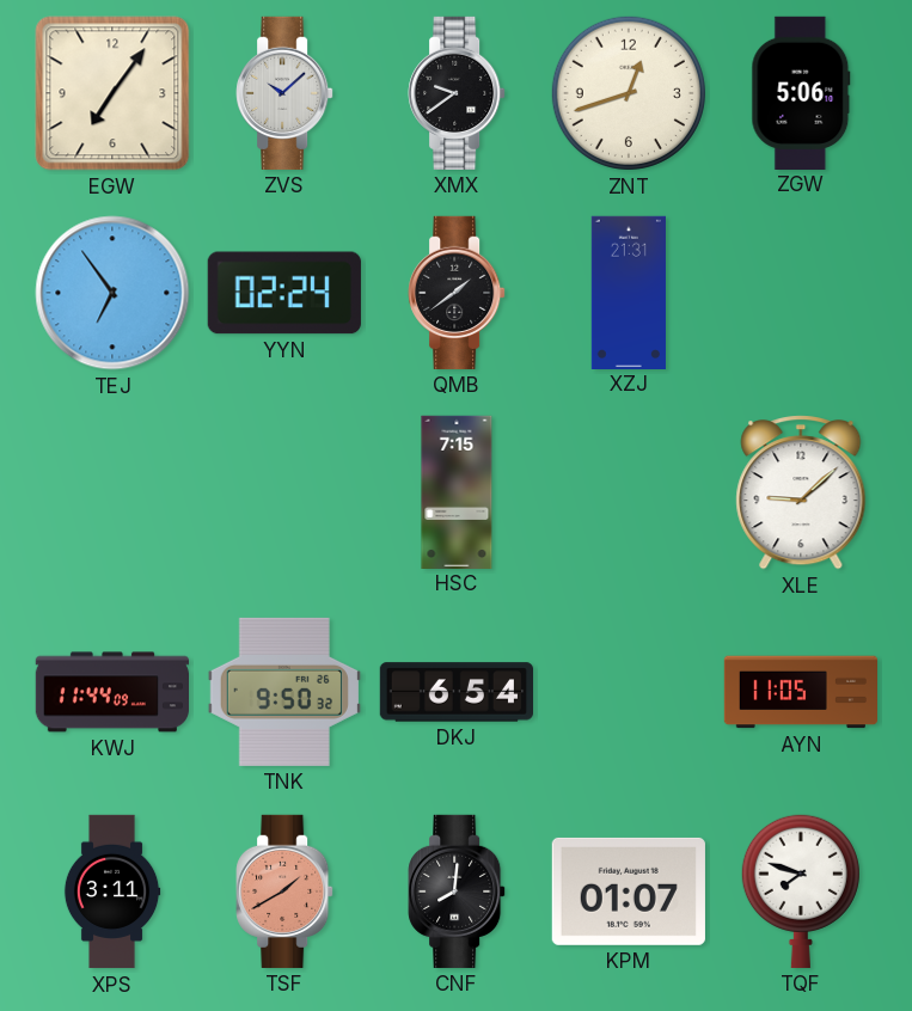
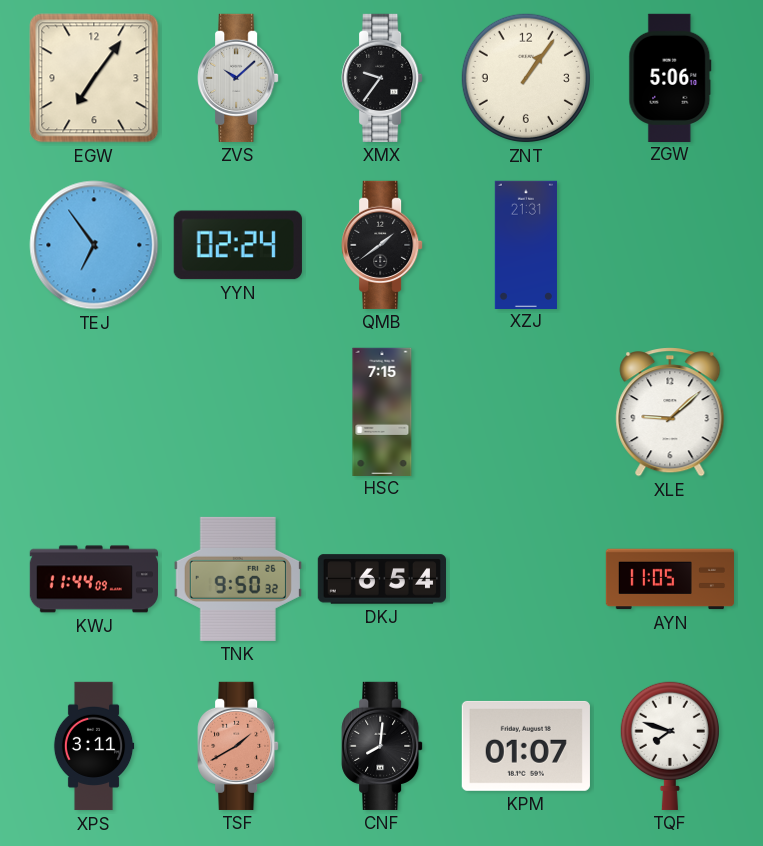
XMX: 9:39 -> 9:36 (382, 78)
ZNT: 12:42 -> 1:06 (526, 78)
